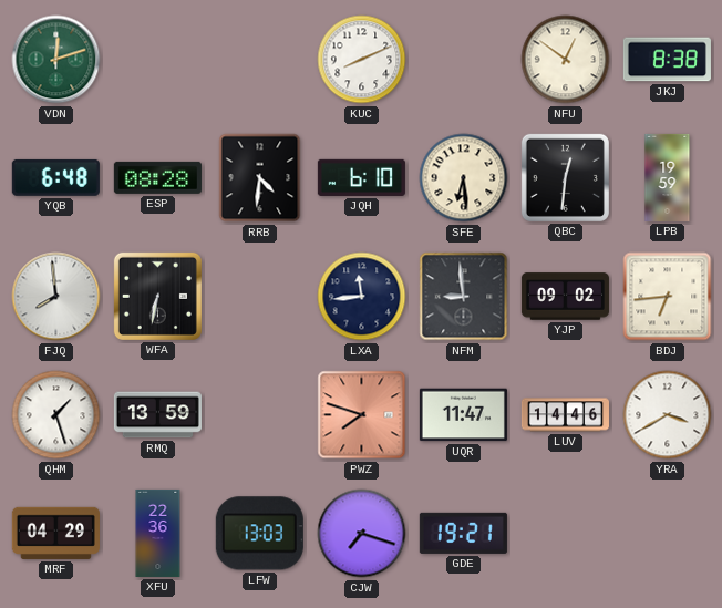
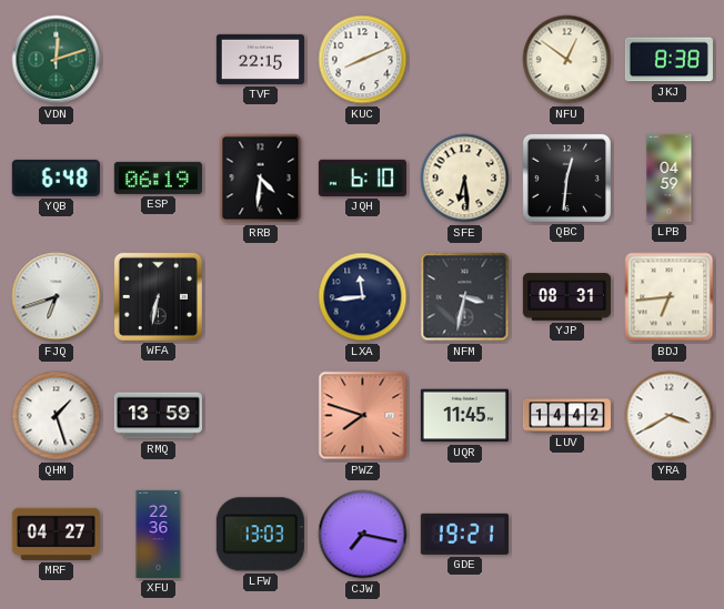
TVF: none -> 22:15 (260, 59)
ESP: 08:28 -> 06:19 (158, 177)
LPB: 19:59 -> 04:59 (670, 177)
FJQ: 7:59 -> 6:42 (57, 297)
NFM: 8:59 -> 3:32 (465, 297)
YJP: 09:02 -> 08:31 (566, 297)
UQR: 11:47 -> 11:45 (464, 416)
LUV: 14:46 -> 14:42 (566, 416)
MRF: 04:29 -> 04:27 (56, 534)
CJW: 7:18 -> 7:17 (363, 535)
